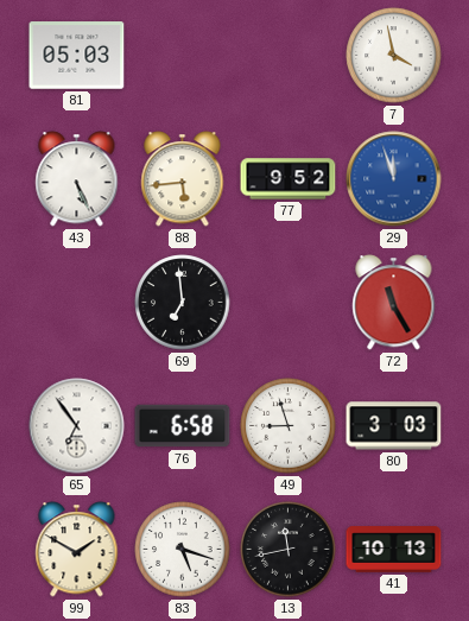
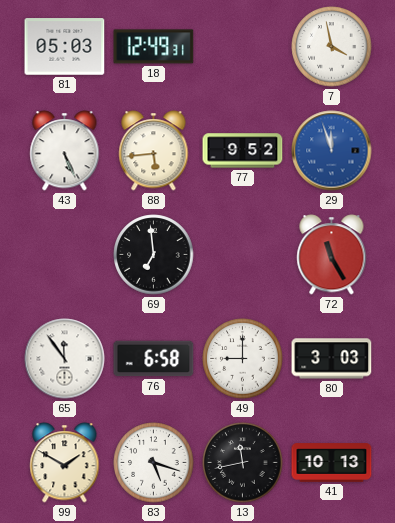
18: none -> 12:49 (154, 47)
65: 6:54 -> 11:54 (65, 359)
49: 8:57 -> 9:00 (243, 359)
